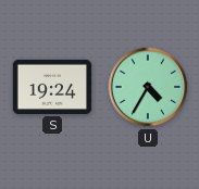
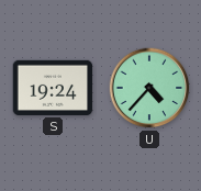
U: 4:35 -> 4:37 (149, 88)
